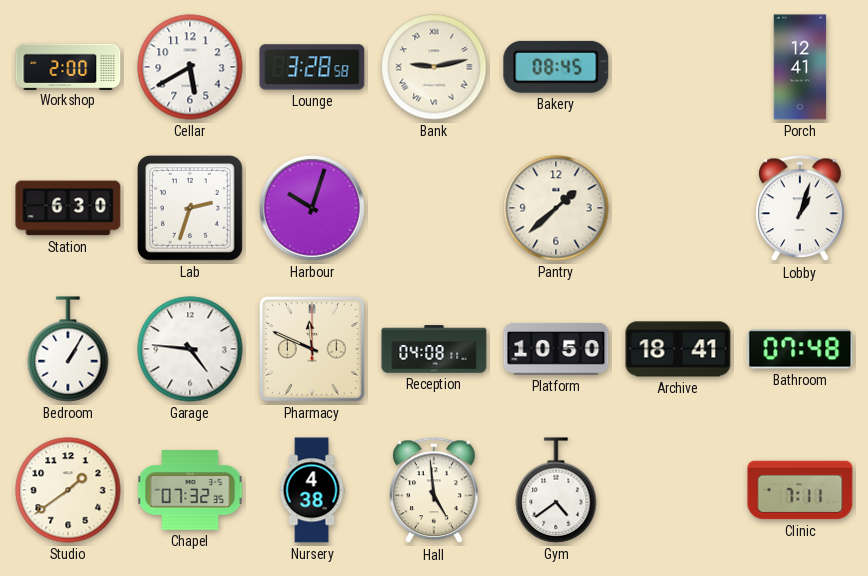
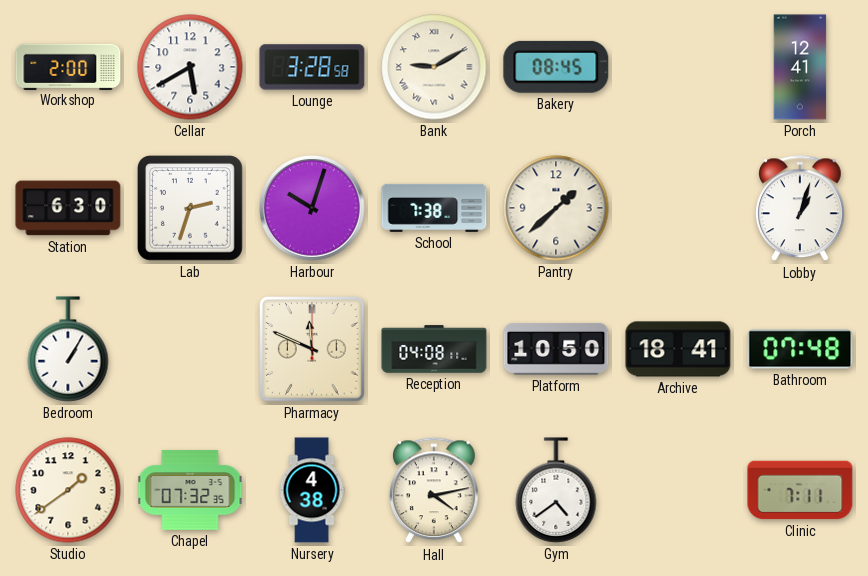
Bank: 9:13 -> 9:10 (434, 67)
School: none -> 7:38 (434, 208)
Garage: 4:46 -> none (190, 349)
Hall: 4:59 -> 4:13 (434, 491)
